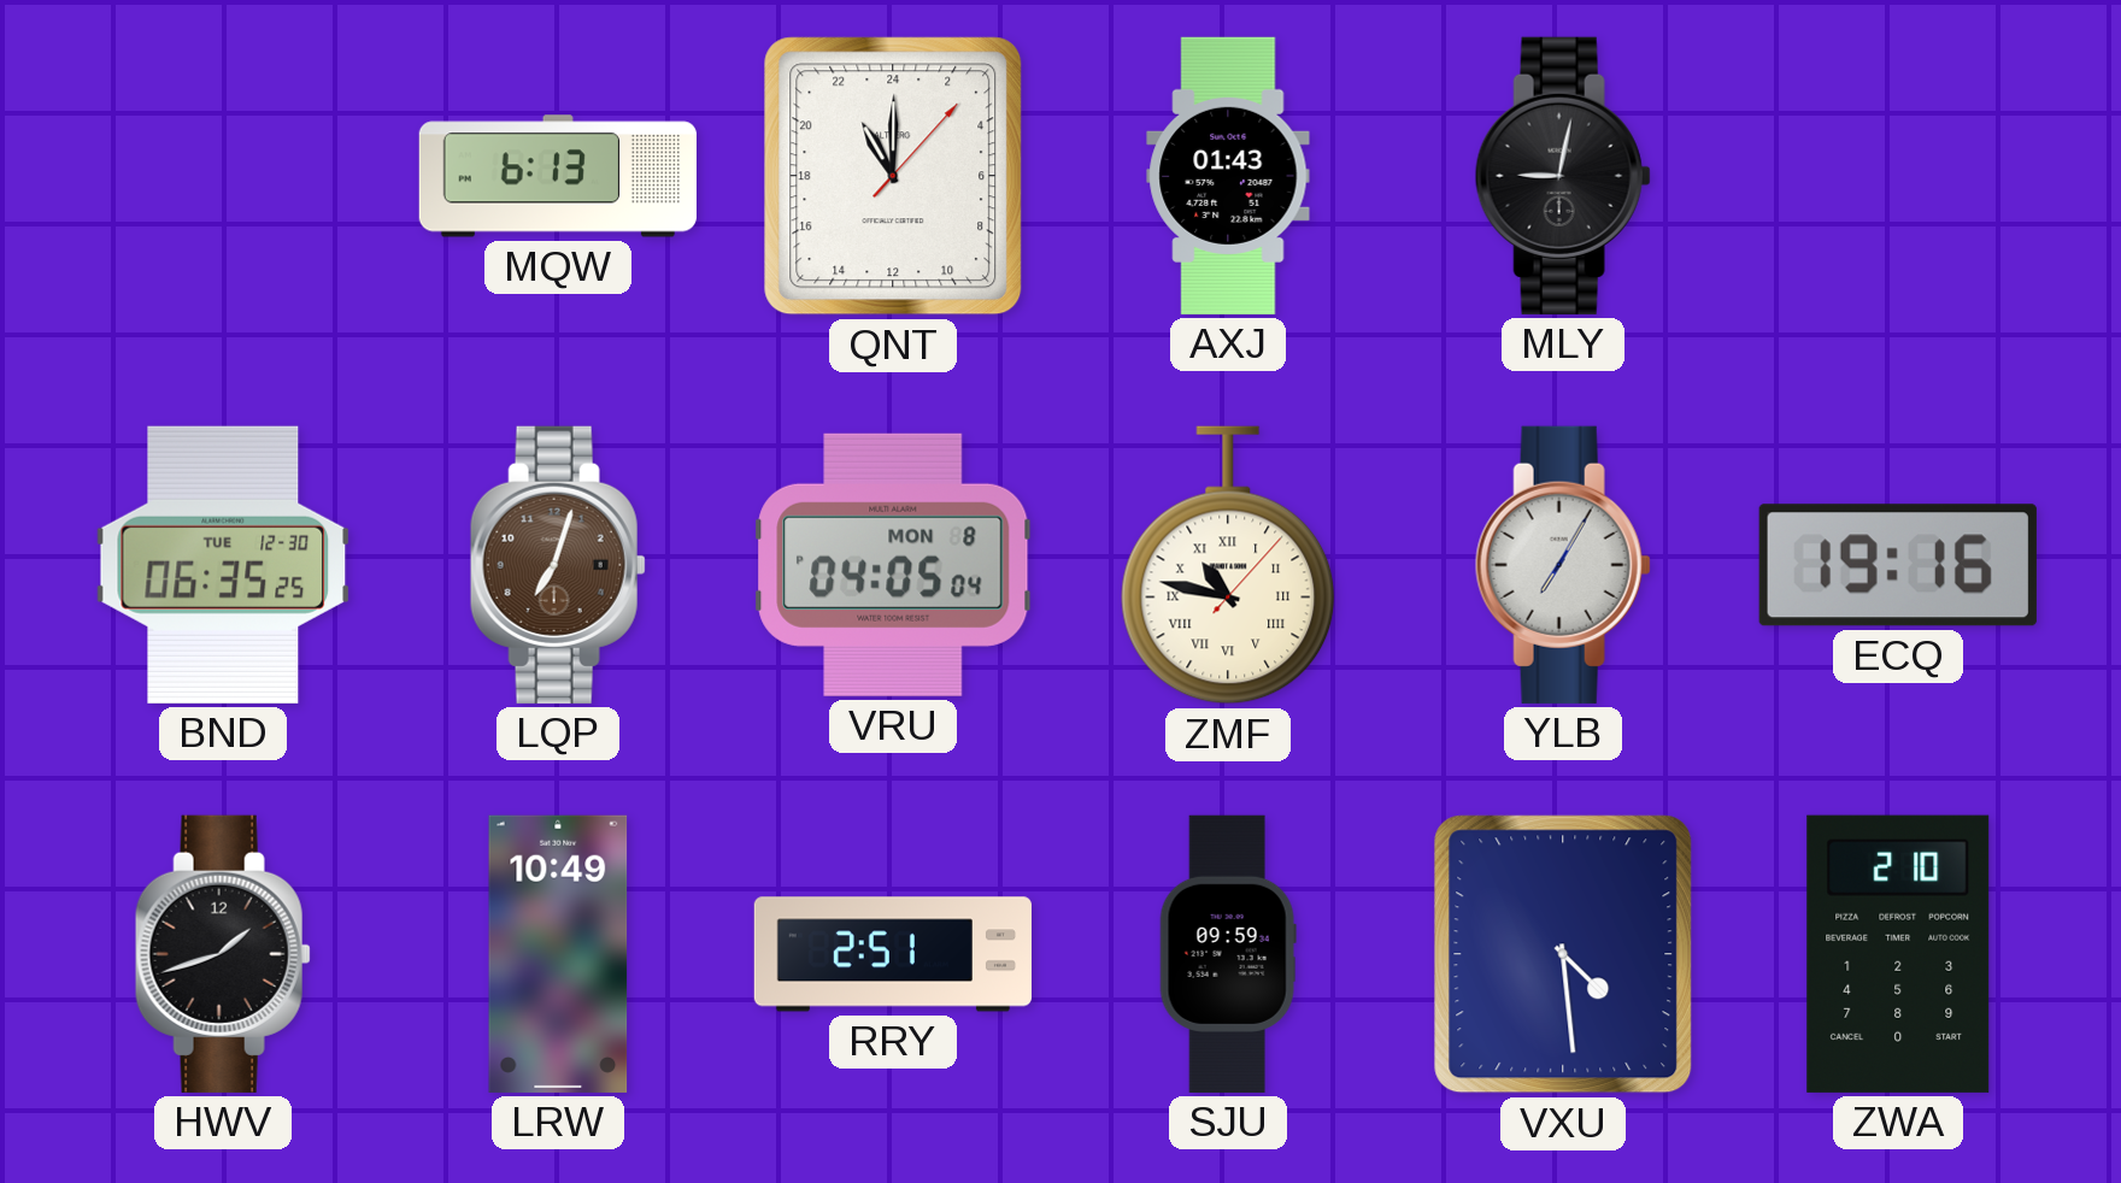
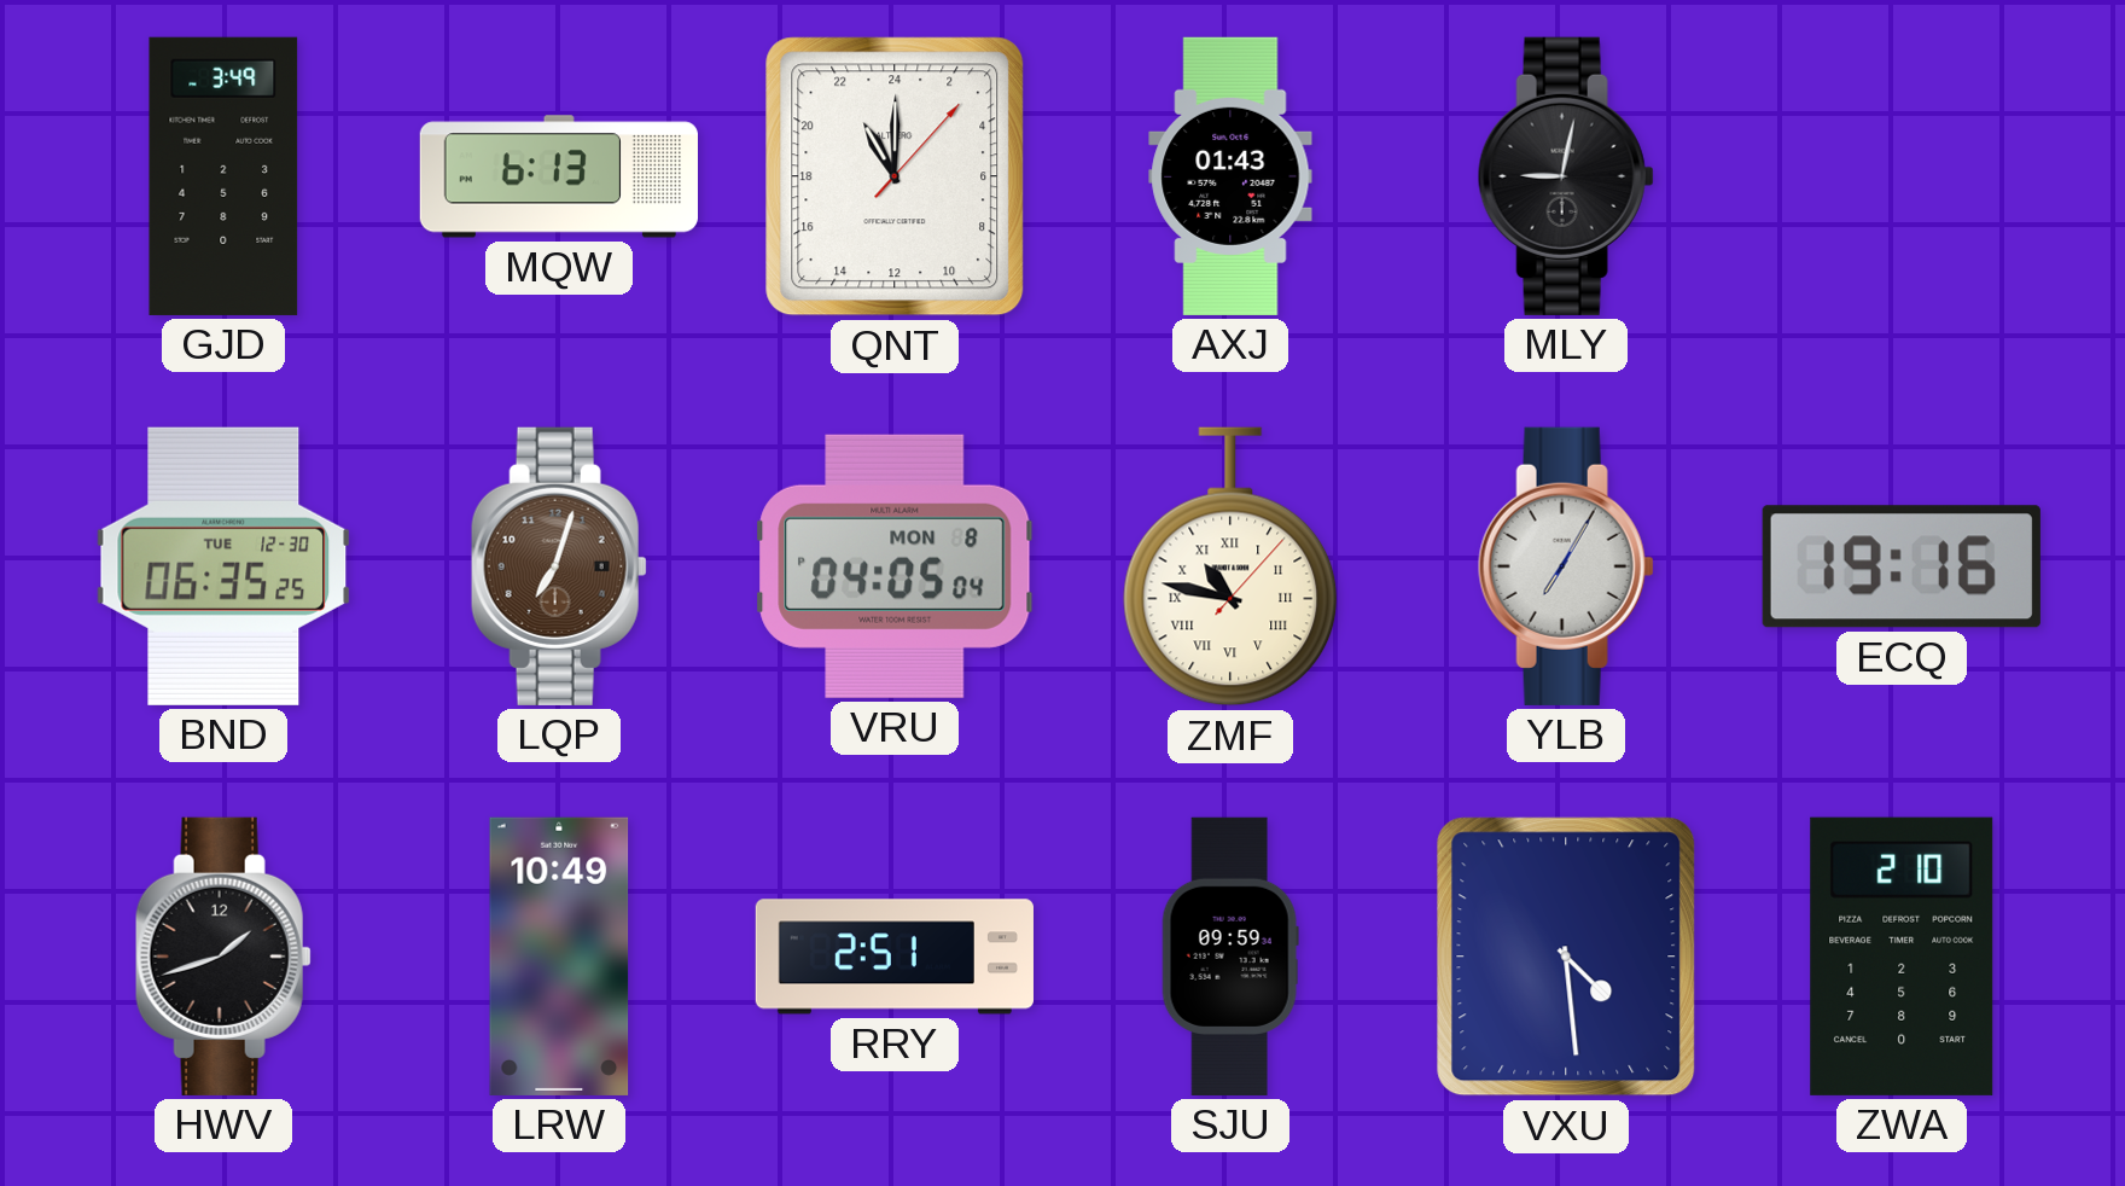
GJD: none -> 3:49 (223, 176)
